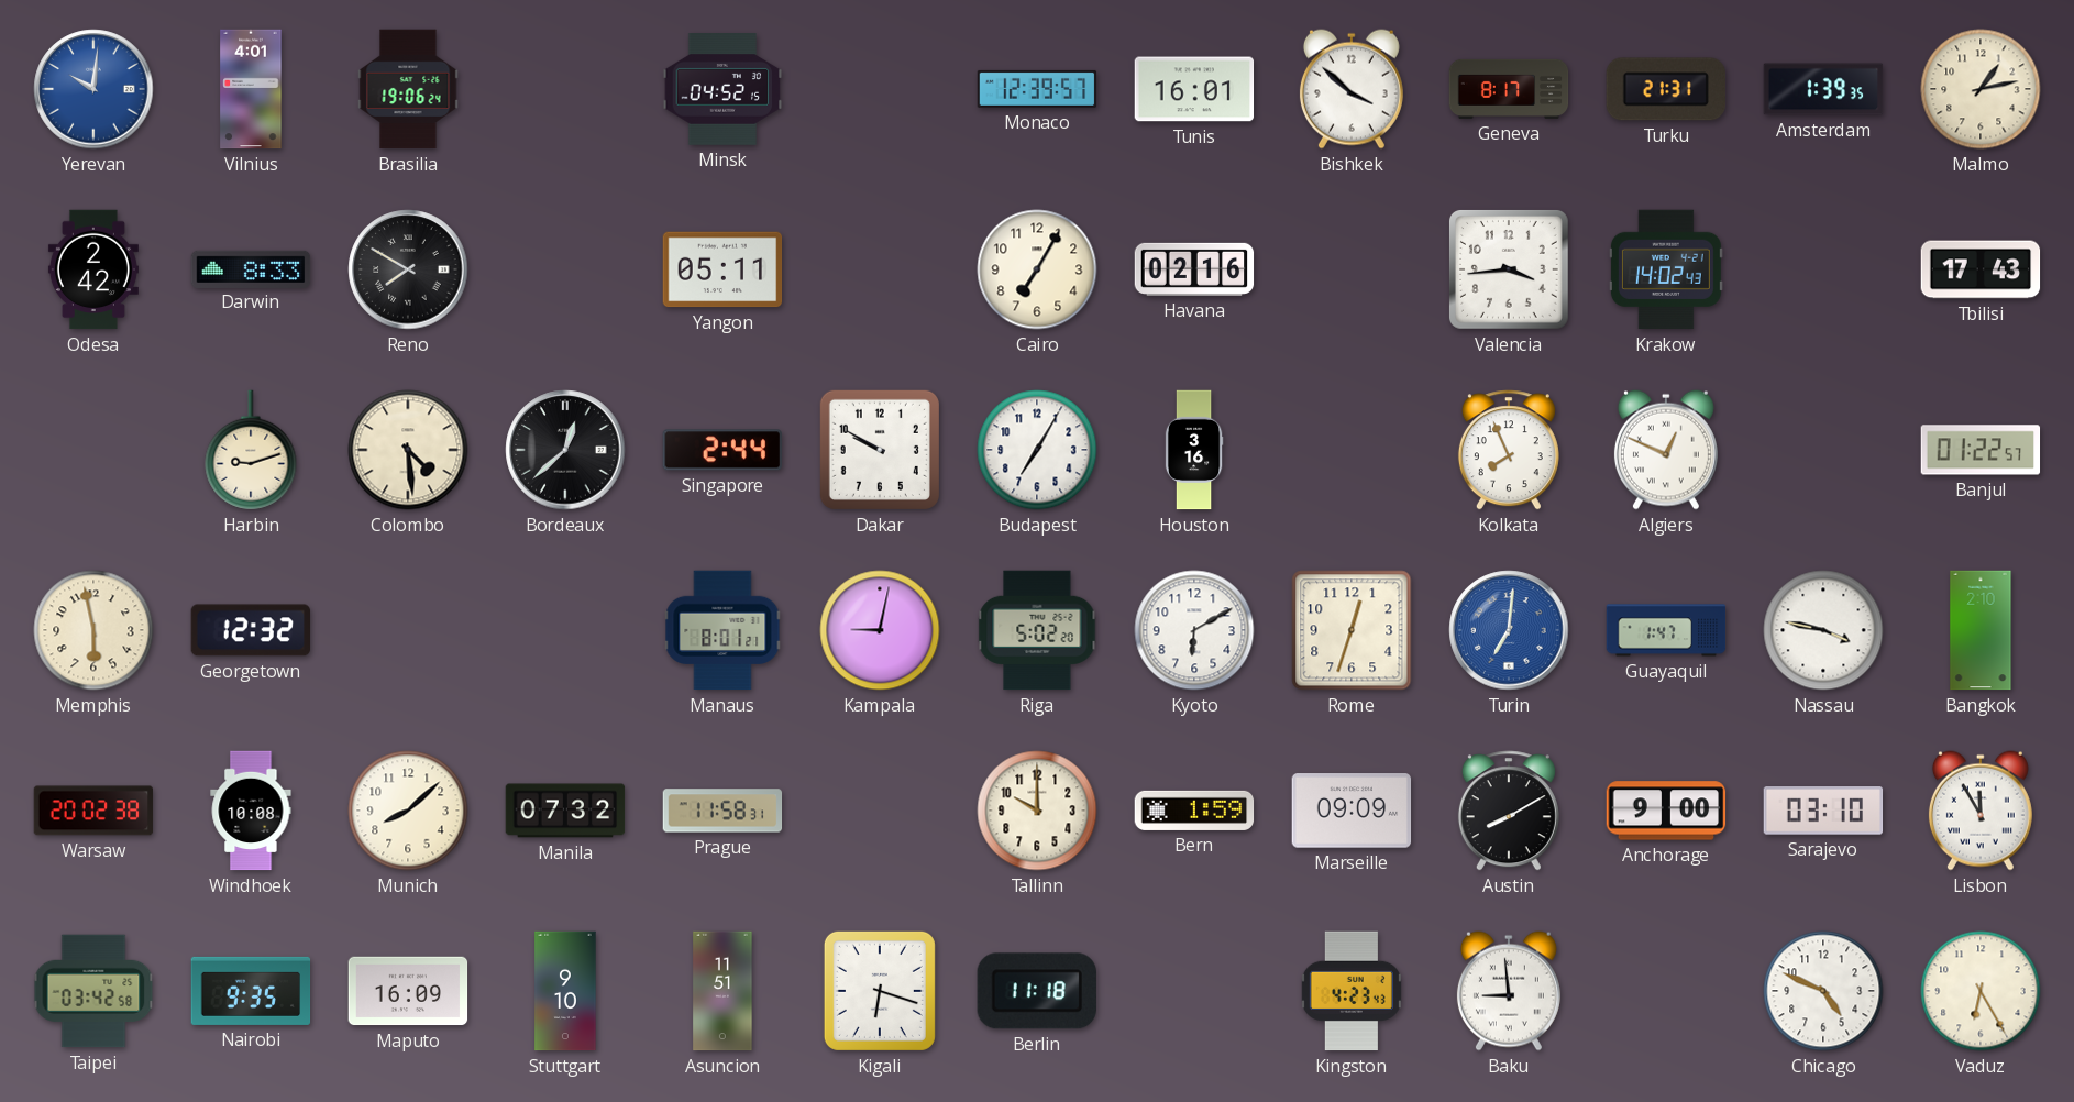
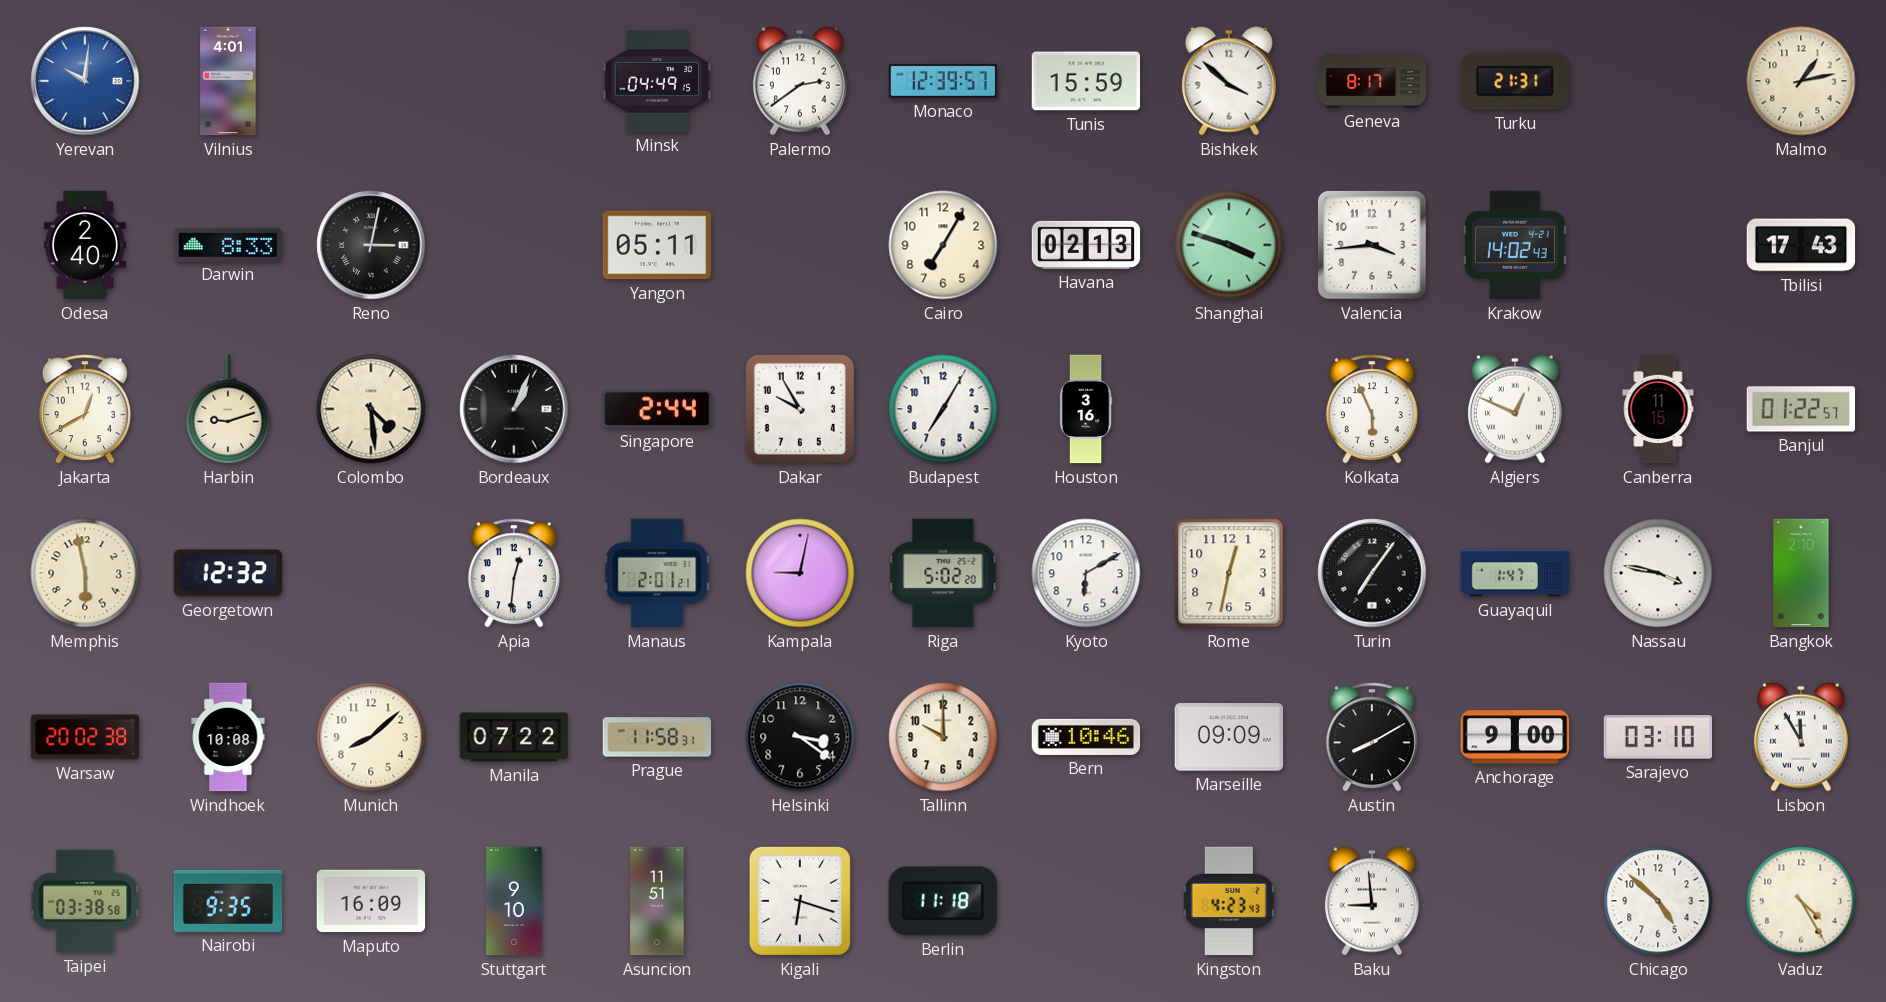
Brasilia: 19:06 -> none (408, 89)
Minsk: 04:52 -> 04:49 (657, 82)
Palermo: none -> 2:39 (800, 81)
Tunis: 16:01 -> 15:59 (1086, 81)
Amsterdam: 1:39 -> none (1823, 89)
Odesa: 2:42 -> 2:40 (85, 245)
Reno: 7:50 -> 3:02 (371, 245)
Havana: 02:16 -> 02:13 (1086, 245)
Shanghai: none -> 3:48 (1229, 245)
Jakarta: none -> 12:40 (85, 409)
Bordeaux: 12:38 -> 1:04 (514, 409)
Dakar: 9:50 -> 9:55 (800, 409)
Kolkata: 7:56 -> 5:56 (1372, 409)
Canberra: none -> 11:15 (1658, 409)
Apia: none -> 12:31 (514, 573)
Manaus: 8:01 -> 2:01 (657, 573)
Rome: 12:33 -> 12:32 (1229, 573)
Turin: 7:01 -> 7:06 (1372, 573)
Turin dial: blue -> black (1372, 573)
Manila: 07:32 -> 07:22 (514, 737)
Helsinki: none -> 3:21 (800, 737)
Bern: 1:59 -> 10:46 (1086, 737)
Taipei: 03:42 -> 03:38 (85, 901)
Chicago: 4:49 -> 4:52 (1658, 901)
Vaduz: 6:25 -> 4:25 (1801, 901)
